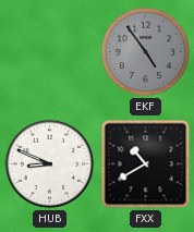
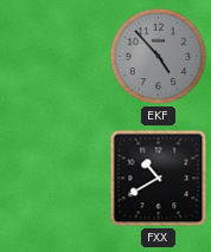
EKF: 4:54 -> 4:53 (159, 57)
HUB: 8:49 -> none (50, 164)
